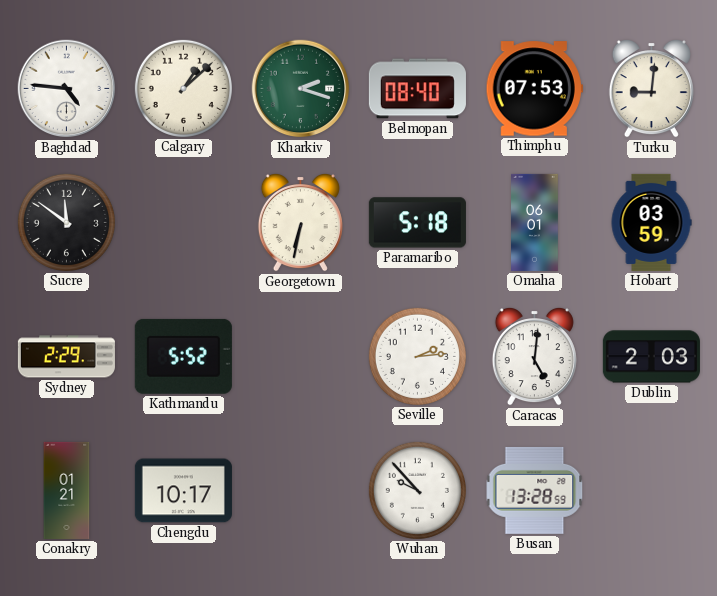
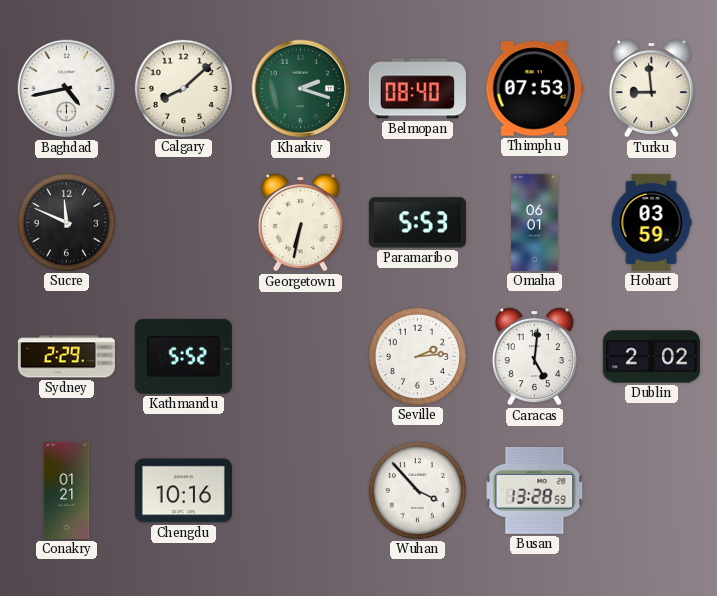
Baghdad: 4:46 -> 4:43 (67, 89)
Calgary: 1:08 -> 8:08 (183, 88)
Turku: 9:01 -> 8:59 (651, 88)
Sucre: 11:51 -> 11:49 (66, 222)
Paramaribo: 5:18 -> 5:53 (417, 223)
Dublin: 2:03 -> 2:02 (651, 357)
Chengdu: 10:17 -> 10:16 (183, 491)
Wuhan: 9:53 -> 3:53 (417, 490)
